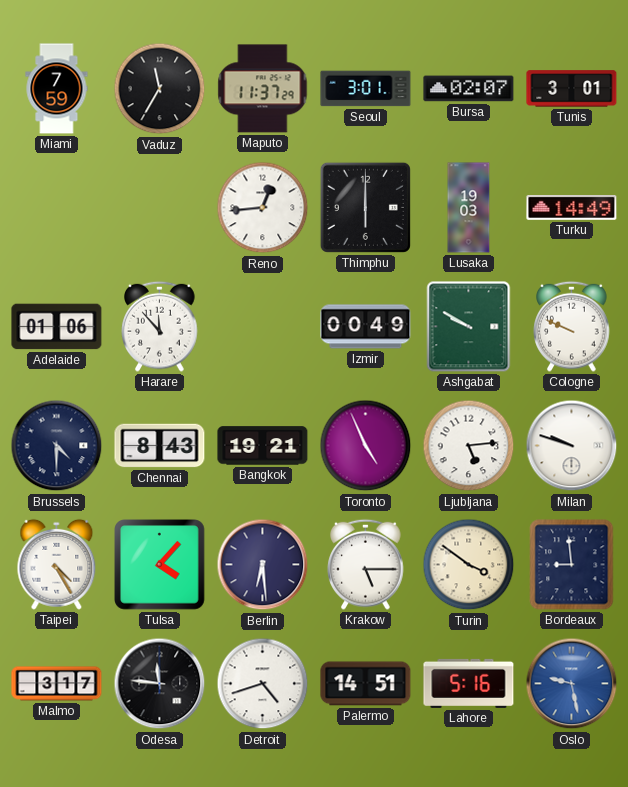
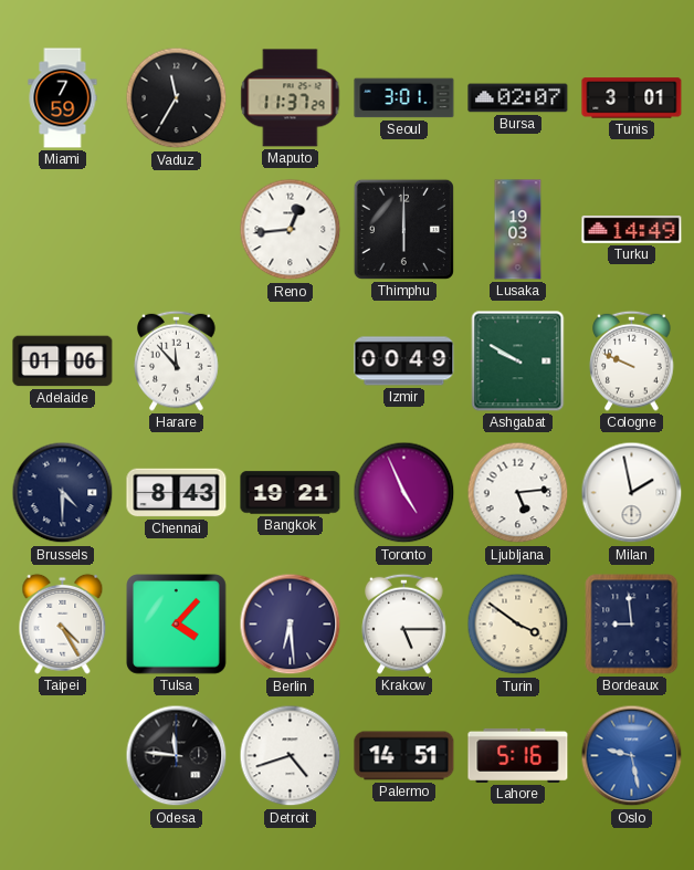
Milan: 9:48 -> 1:58 (632, 493)
Malmo: 3:17 -> none (57, 684)
